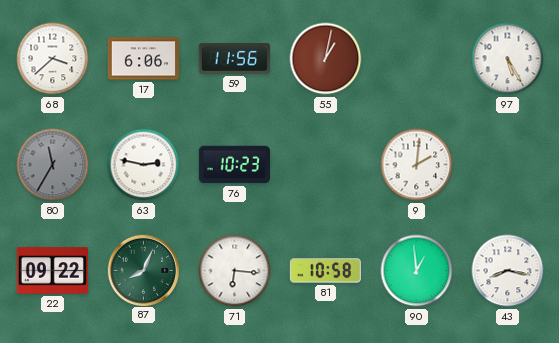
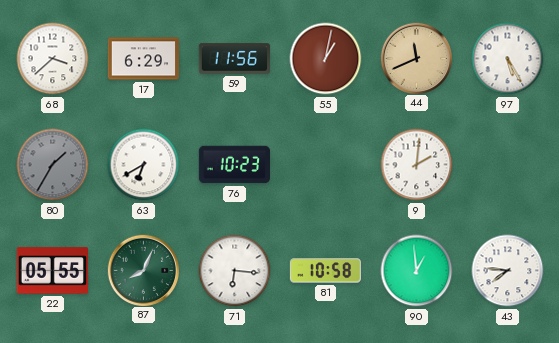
17: 6:06 -> 6:29 (143, 59)
44: none -> 11:41 (416, 58)
80: 11:35 -> 1:35 (53, 165)
63: 2:47 -> 6:40 (144, 165)
22: 09:22 -> 05:55 (52, 271)
43: 8:17 -> 7:46 (508, 271)
